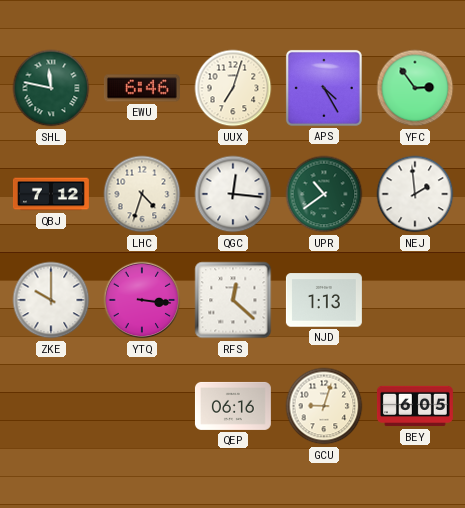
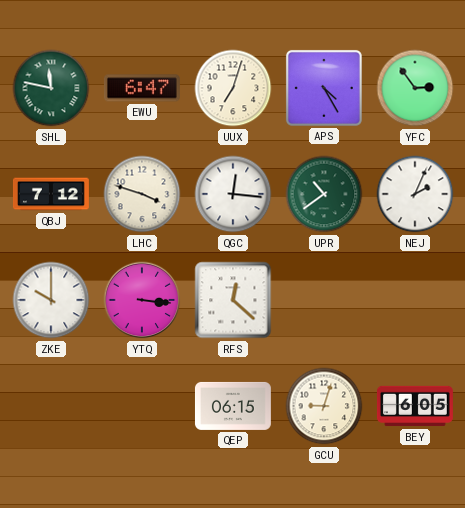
EWU: 6:46 -> 6:47 (142, 88)
LHC: 4:33 -> 3:48 (142, 194)
NEJ: 1:59 -> 2:04 (415, 194)
NJD: 1:13 -> none (324, 300)
QEP: 06:16 -> 06:15 (233, 406)
